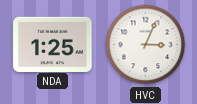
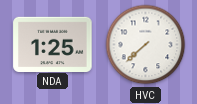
HVC: 3:04 -> 7:38 (146, 45)
